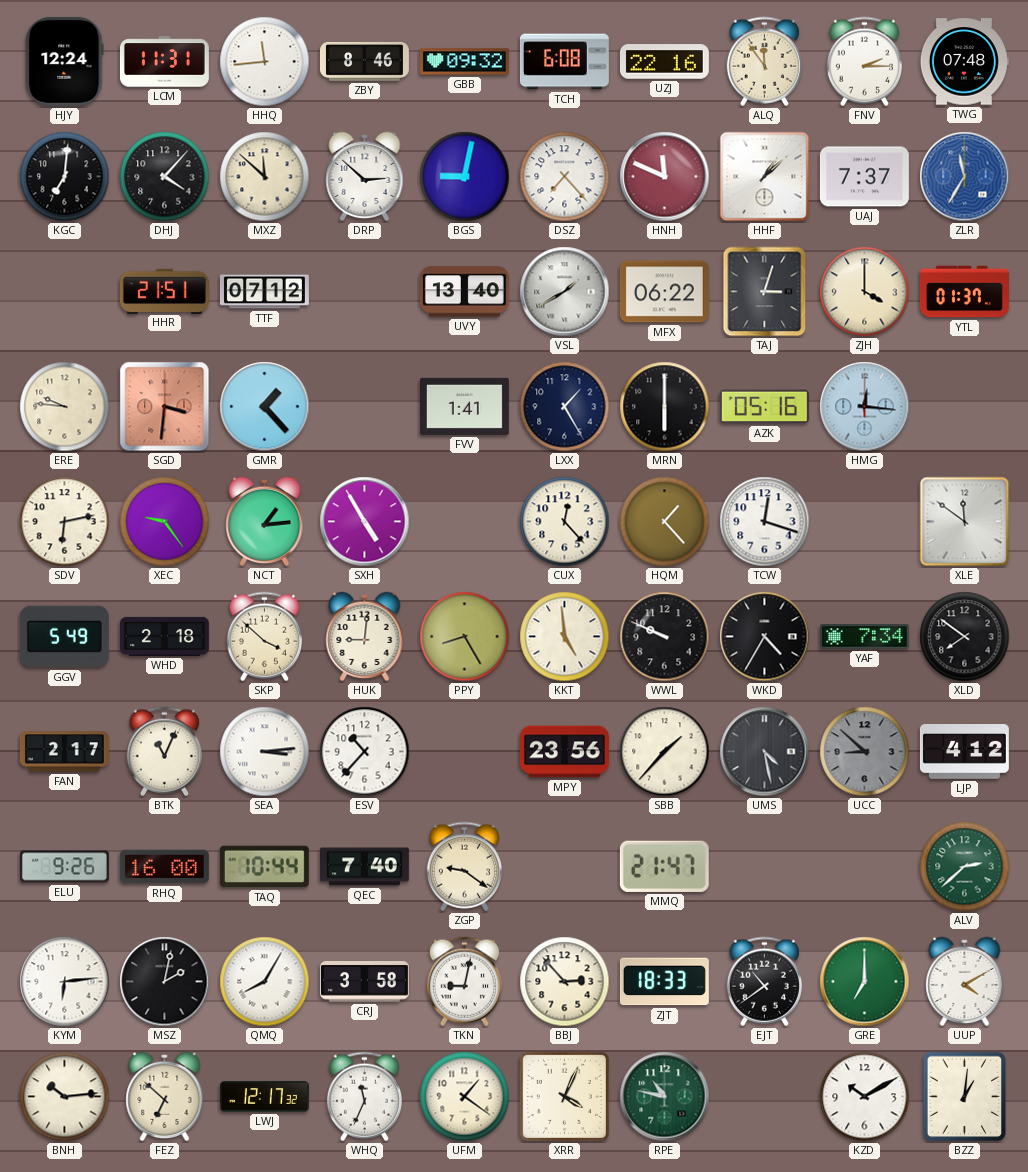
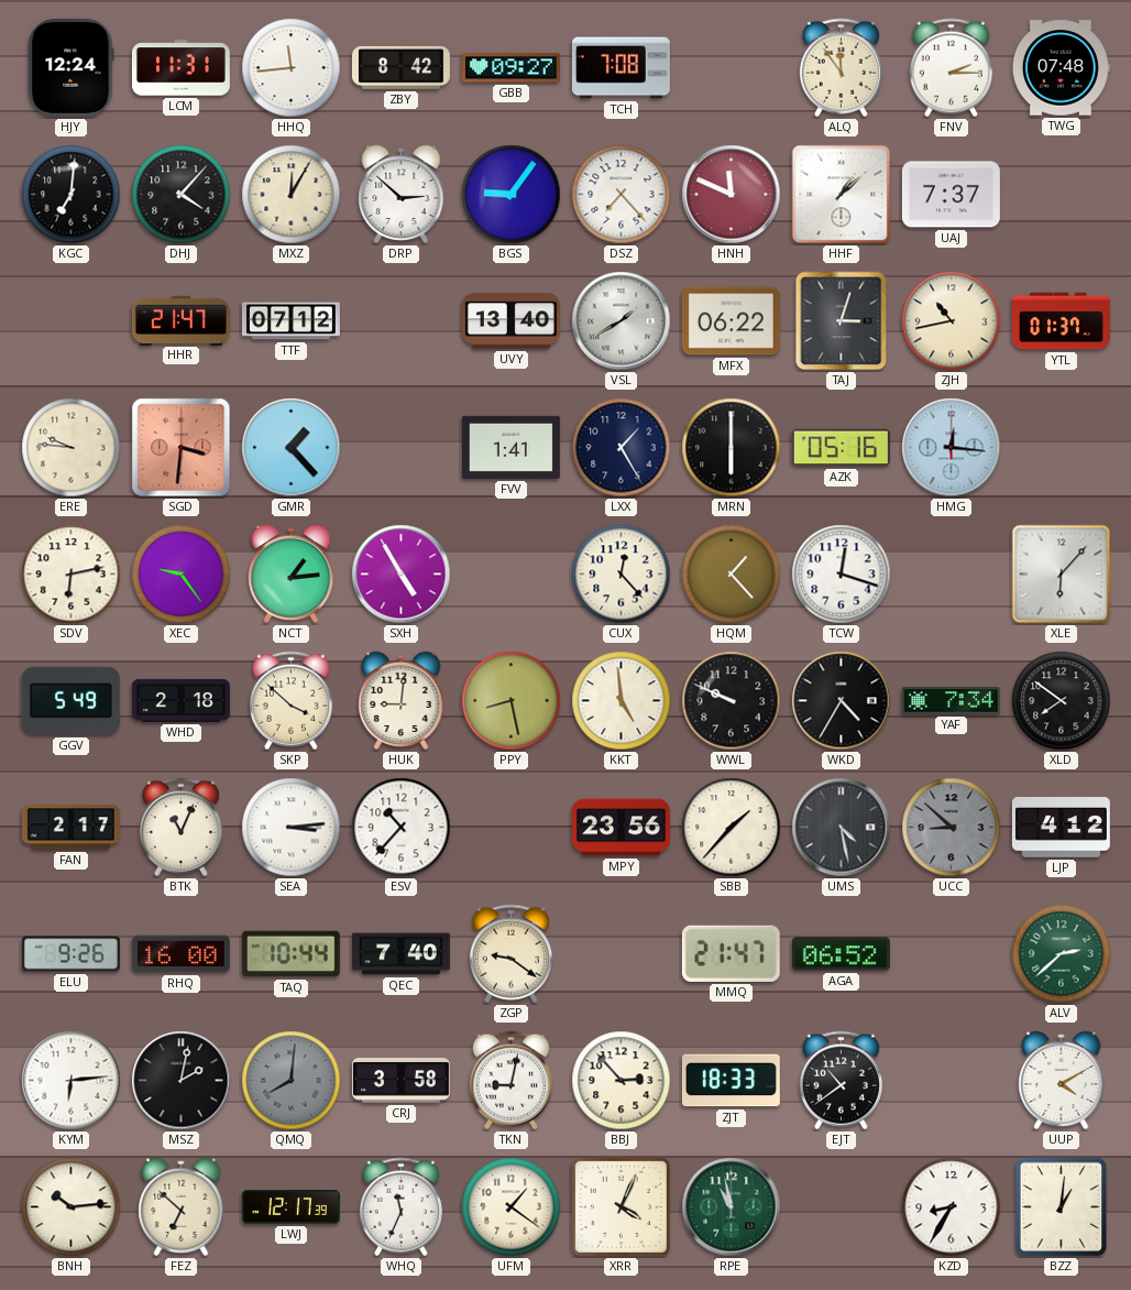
ZBY: 8:46 -> 8:42 (400, 67)
GBB: 09:32 -> 09:27 (510, 68)
TCH: 6:08 -> 7:08 (621, 68)
UZJ: 22:16 -> none (664, 62)
MXZ: 11:52 -> 12:05 (292, 195)
BGS: 9:02 -> 9:06 (512, 195)
ZLR: 11:35 -> none (965, 177)
HHR: 21:51 -> 21:47 (180, 320)
ZJH: 4:00 -> 10:43 (952, 321)
XLE: 11:51 -> 6:07 (1062, 575)
PPY: 8:25 -> 8:28 (512, 701)
AGA: none -> 06:52 (841, 954)
QMQ: 8:05 -> 8:01 (292, 1081)
QMQ dial: white -> grey (292, 1081)
GRE: 7:00 -> none (865, 982)
LWJ: 12:17:32 -> 12:17:39 (290, 1207)
RPE: 10:47 -> 10:58 (732, 1207)
KZD: 10:10 -> 8:35 (952, 1207)
